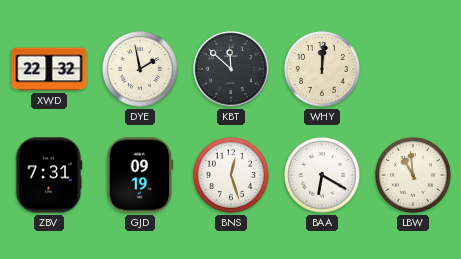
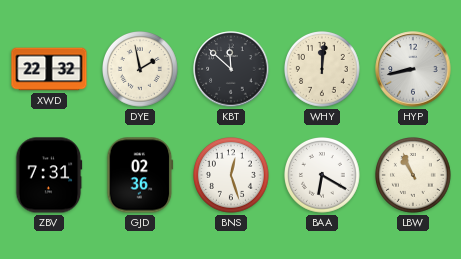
HYP: none -> 8:43 (413, 69)
GJD: 09:19 -> 02:36 (140, 175)
LBW: 10:59 -> 10:56 (414, 176)
